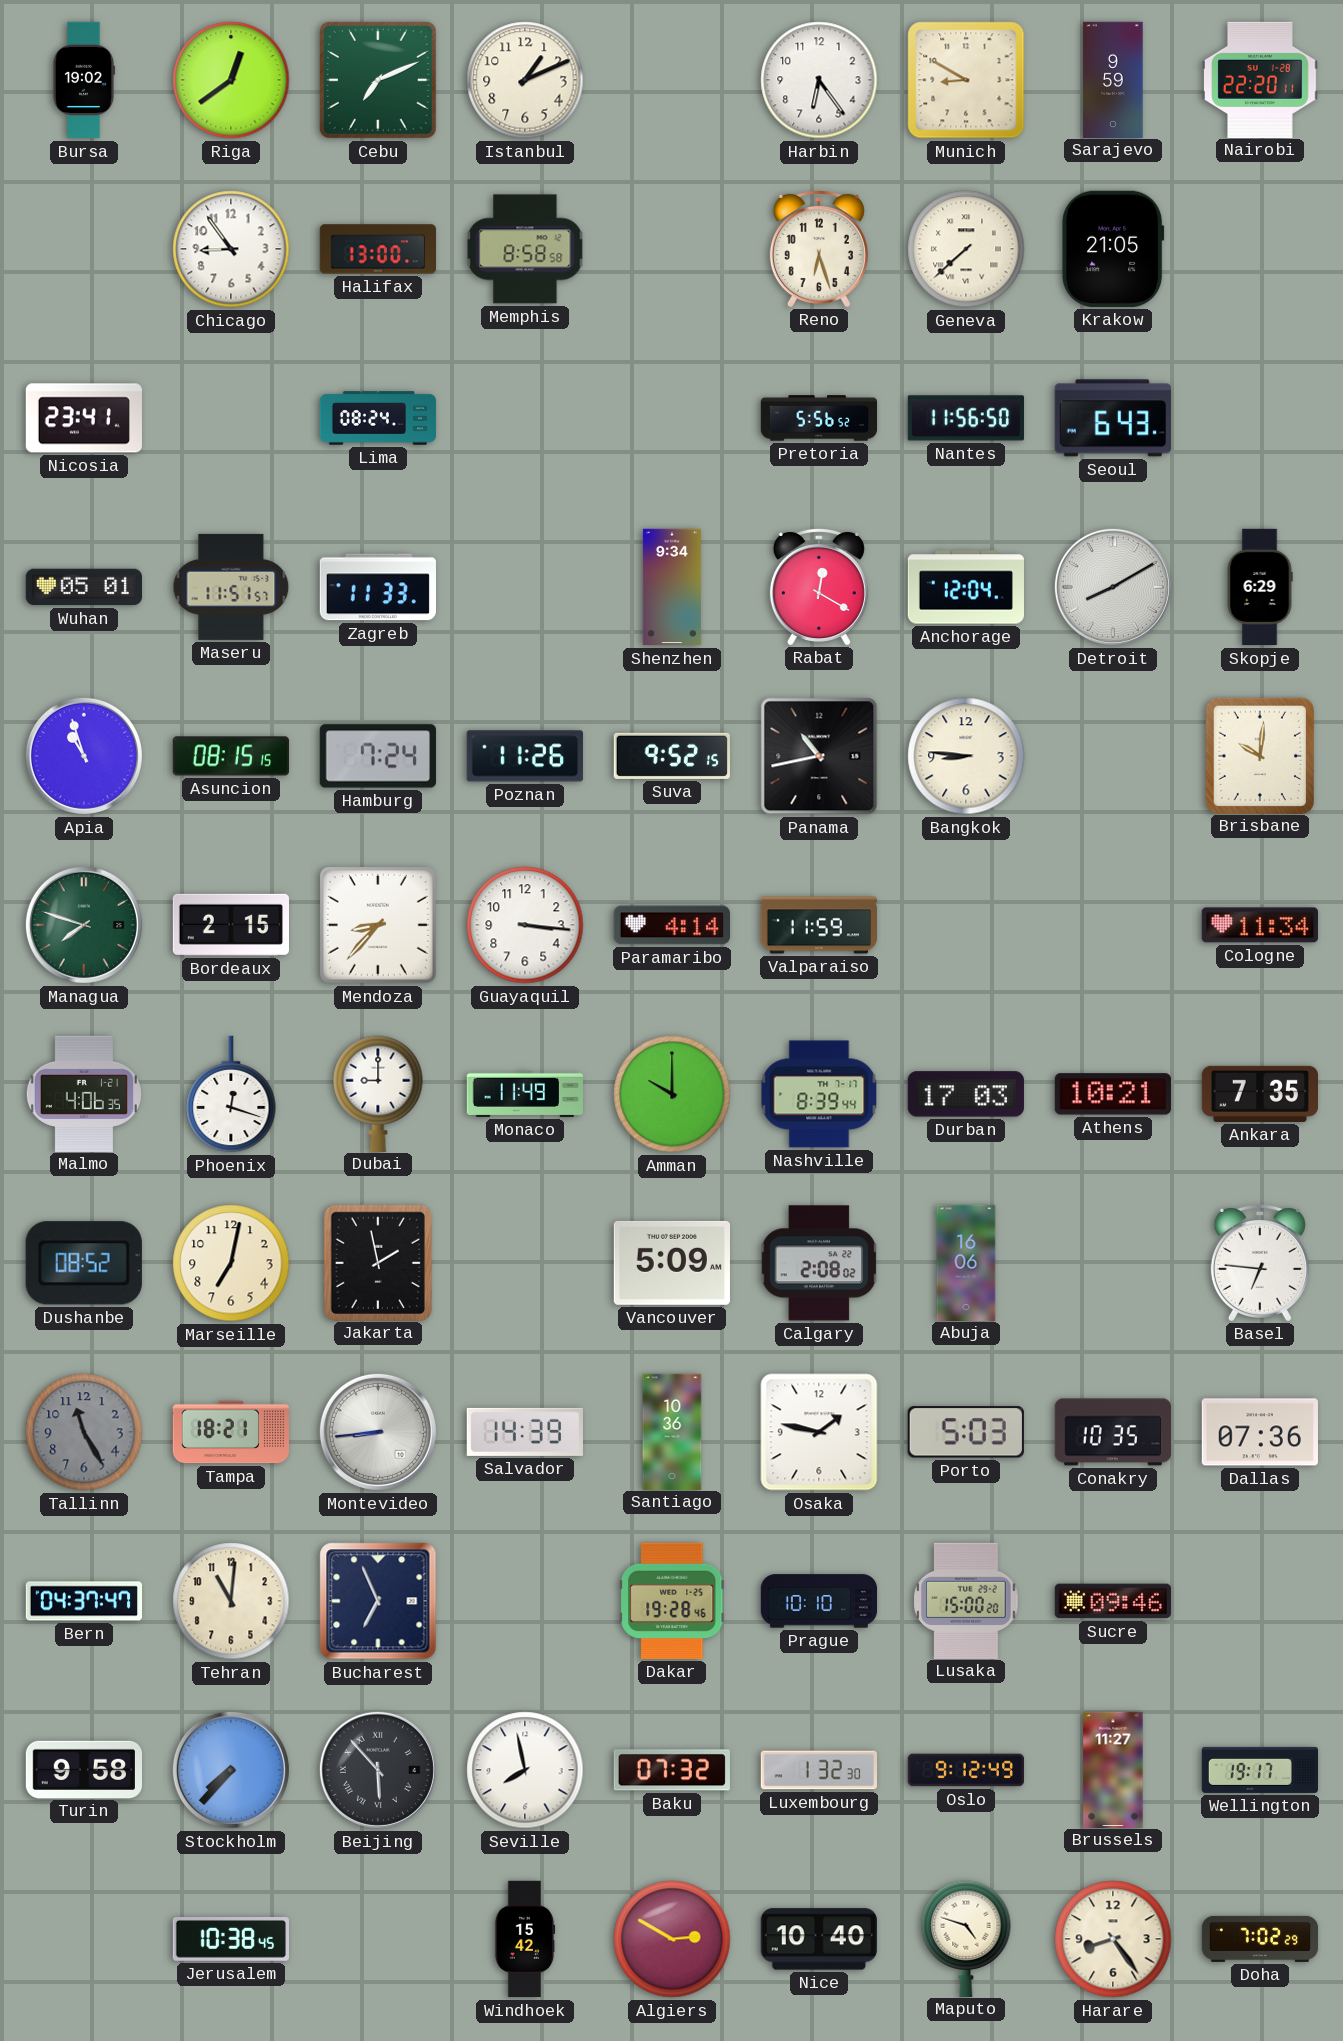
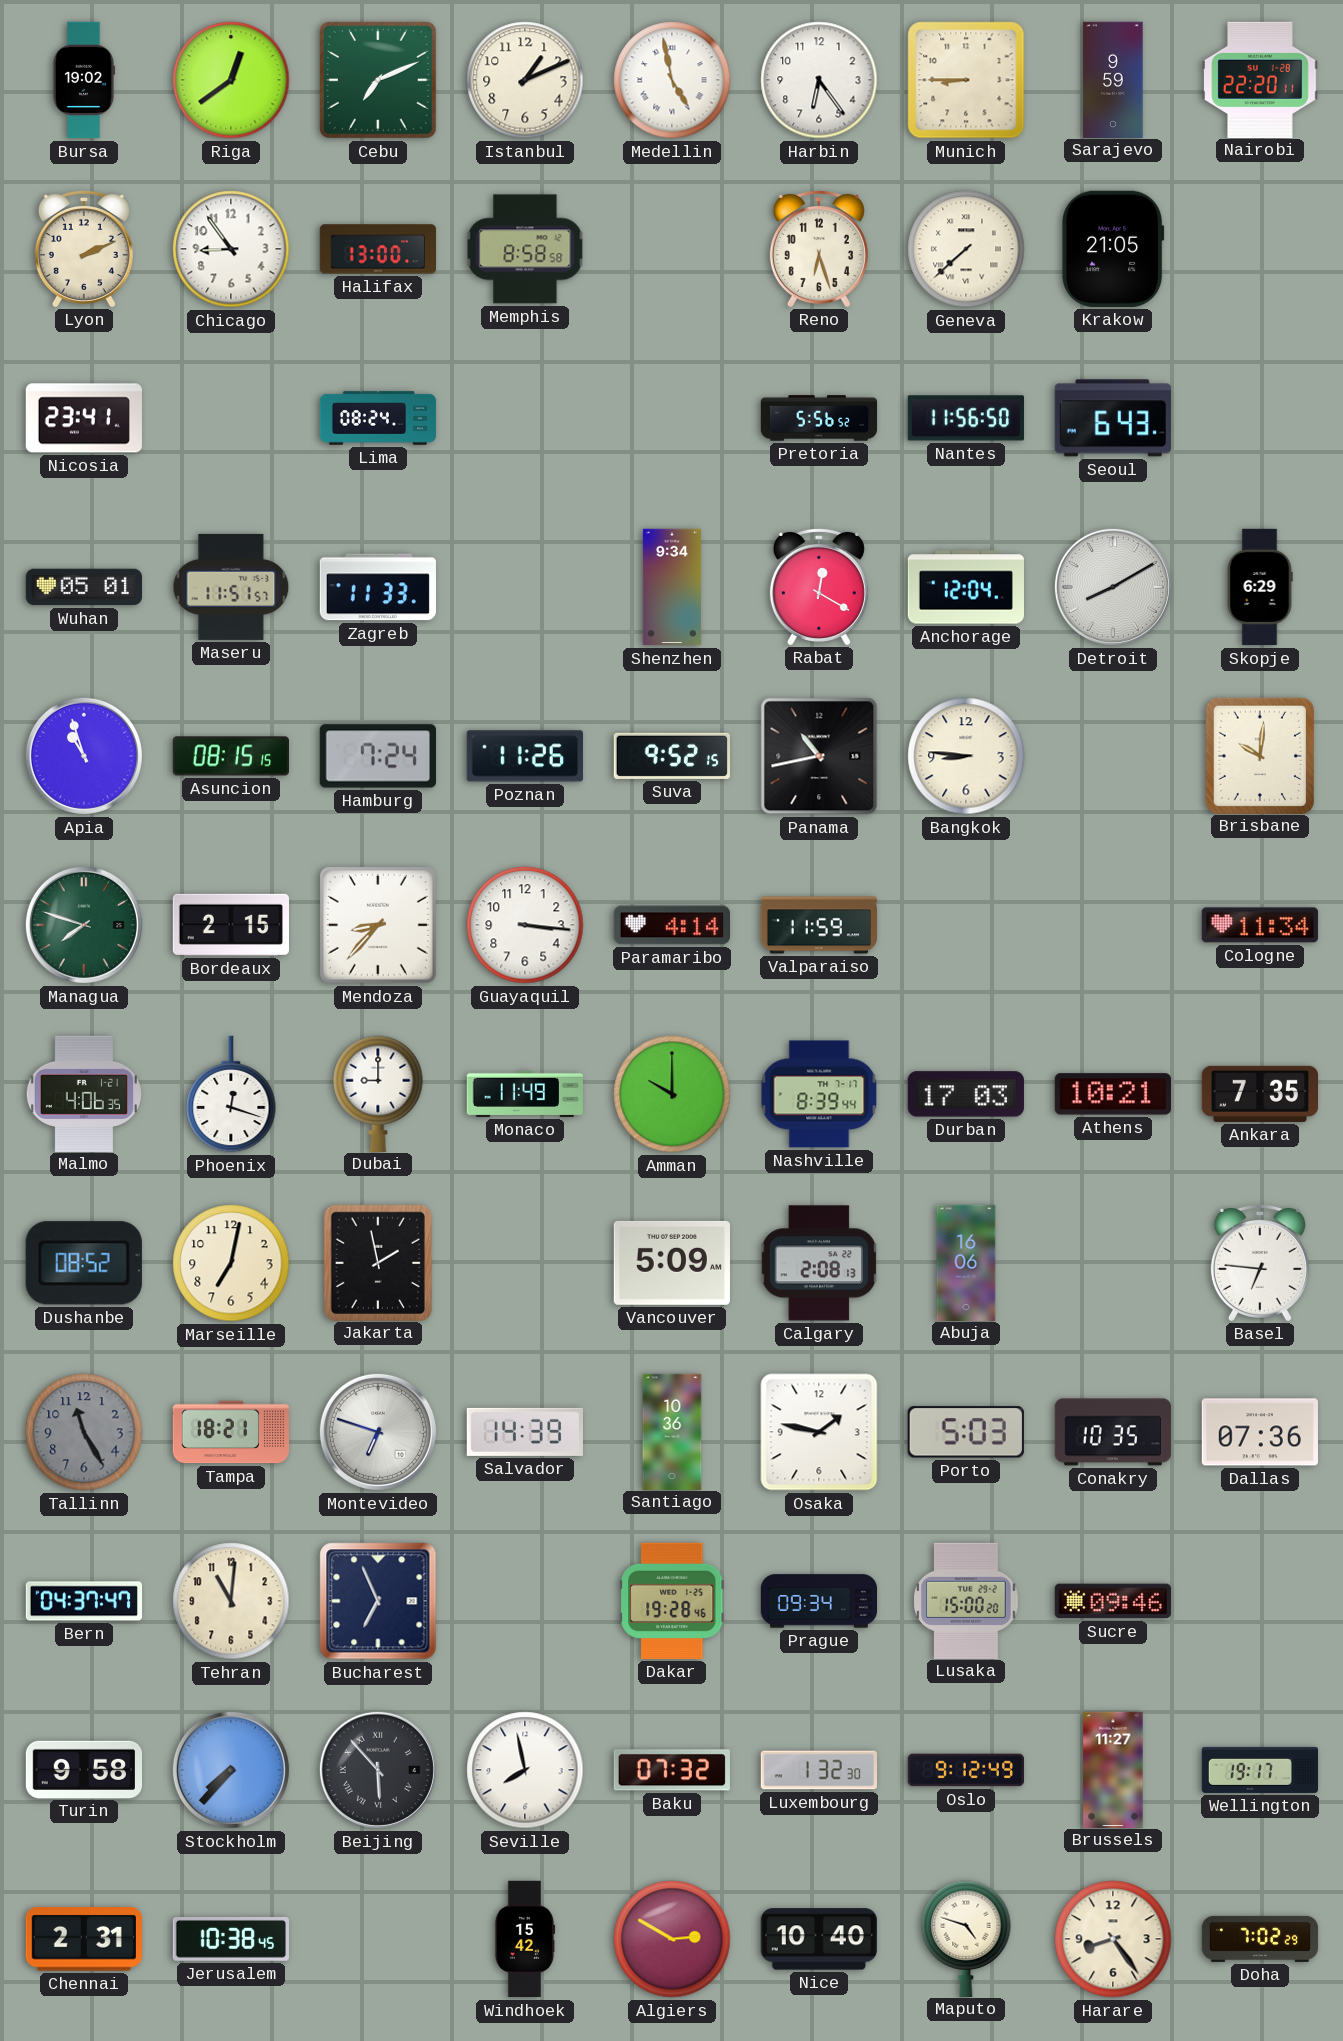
Medellin: none -> 4:58 (672, 80)
Munich: 8:50 -> 8:45 (966, 80)
Lyon: none -> 2:11 (84, 248)
Calgary: 2:08:02 -> 2:08:13 (819, 1263)
Montevideo: 8:44 -> 6:48 (378, 1432)
Prague: 10:10 -> 09:34 (819, 1601)
Chennai: none -> 2:31 (84, 1939)
